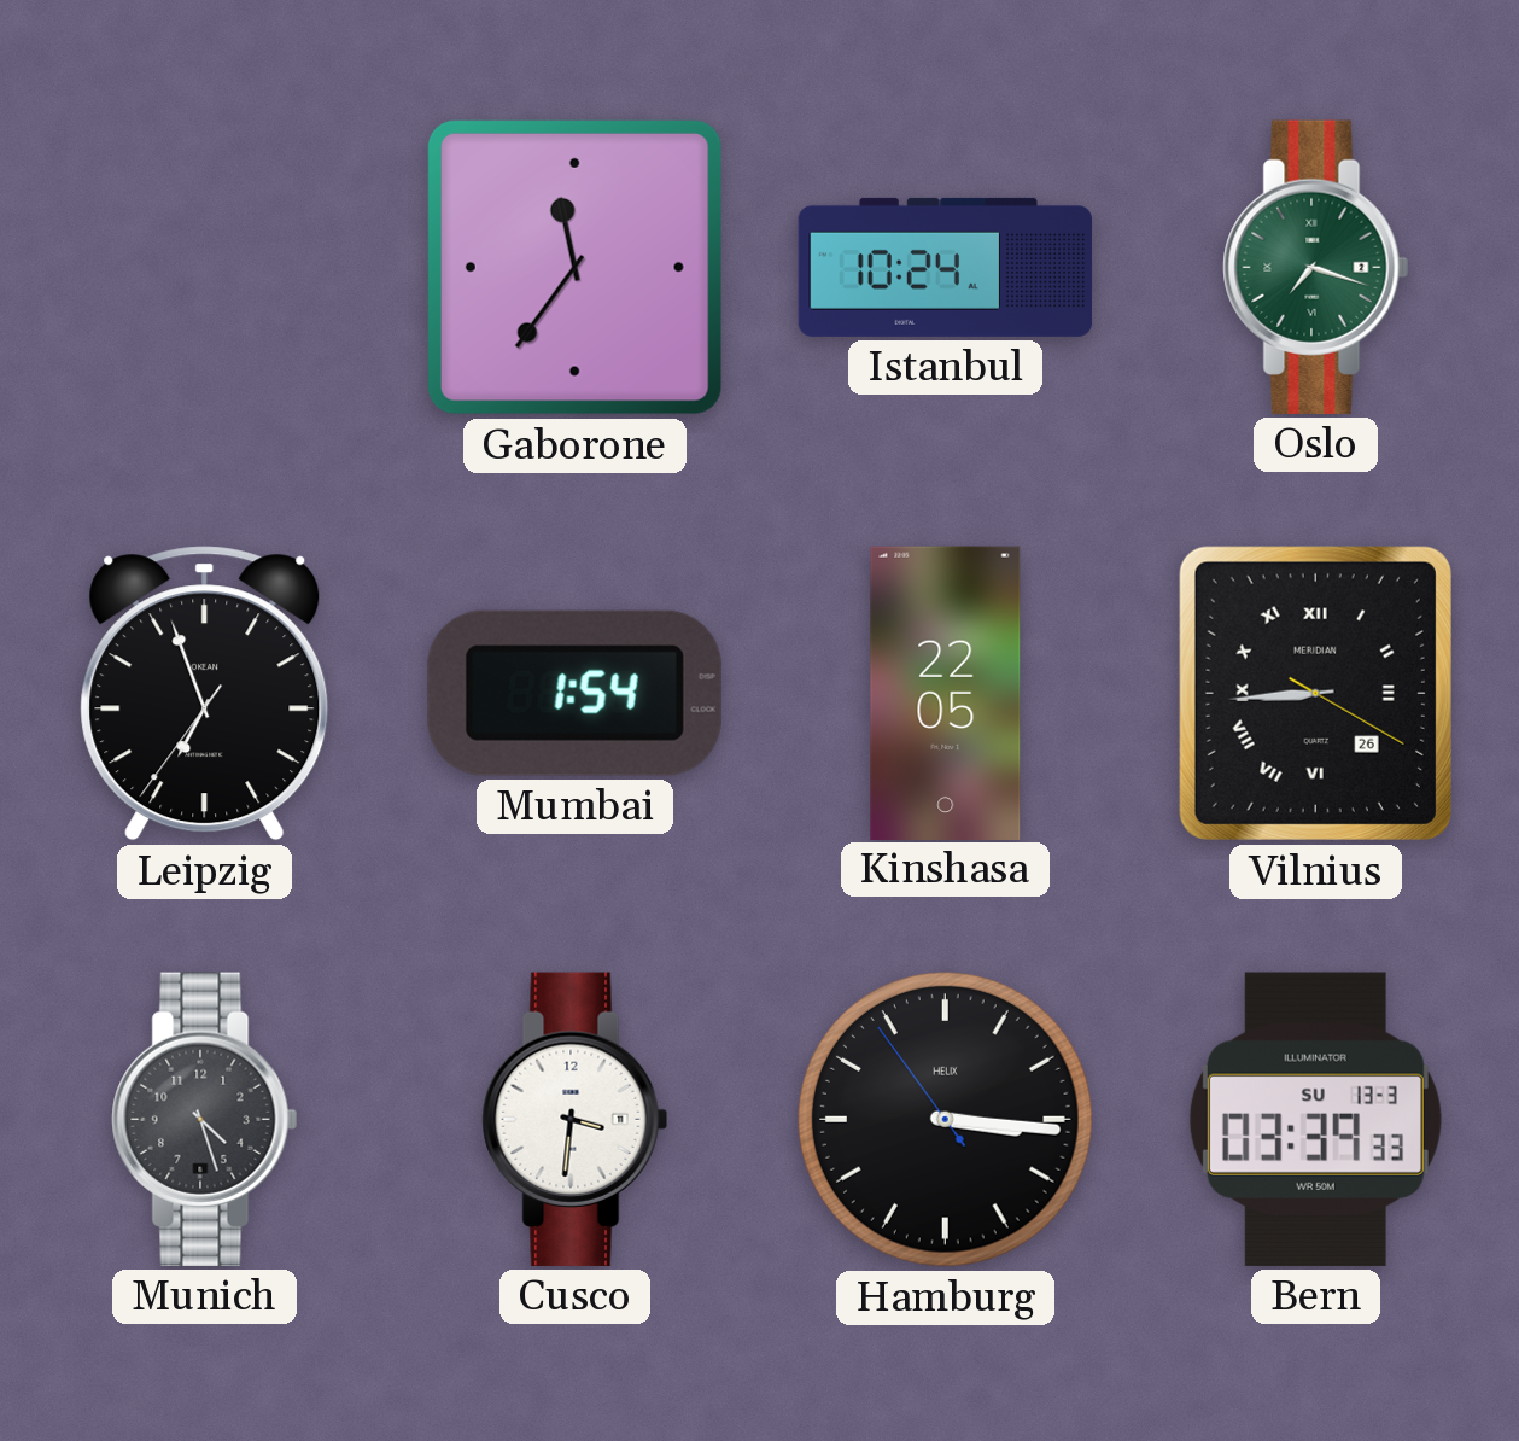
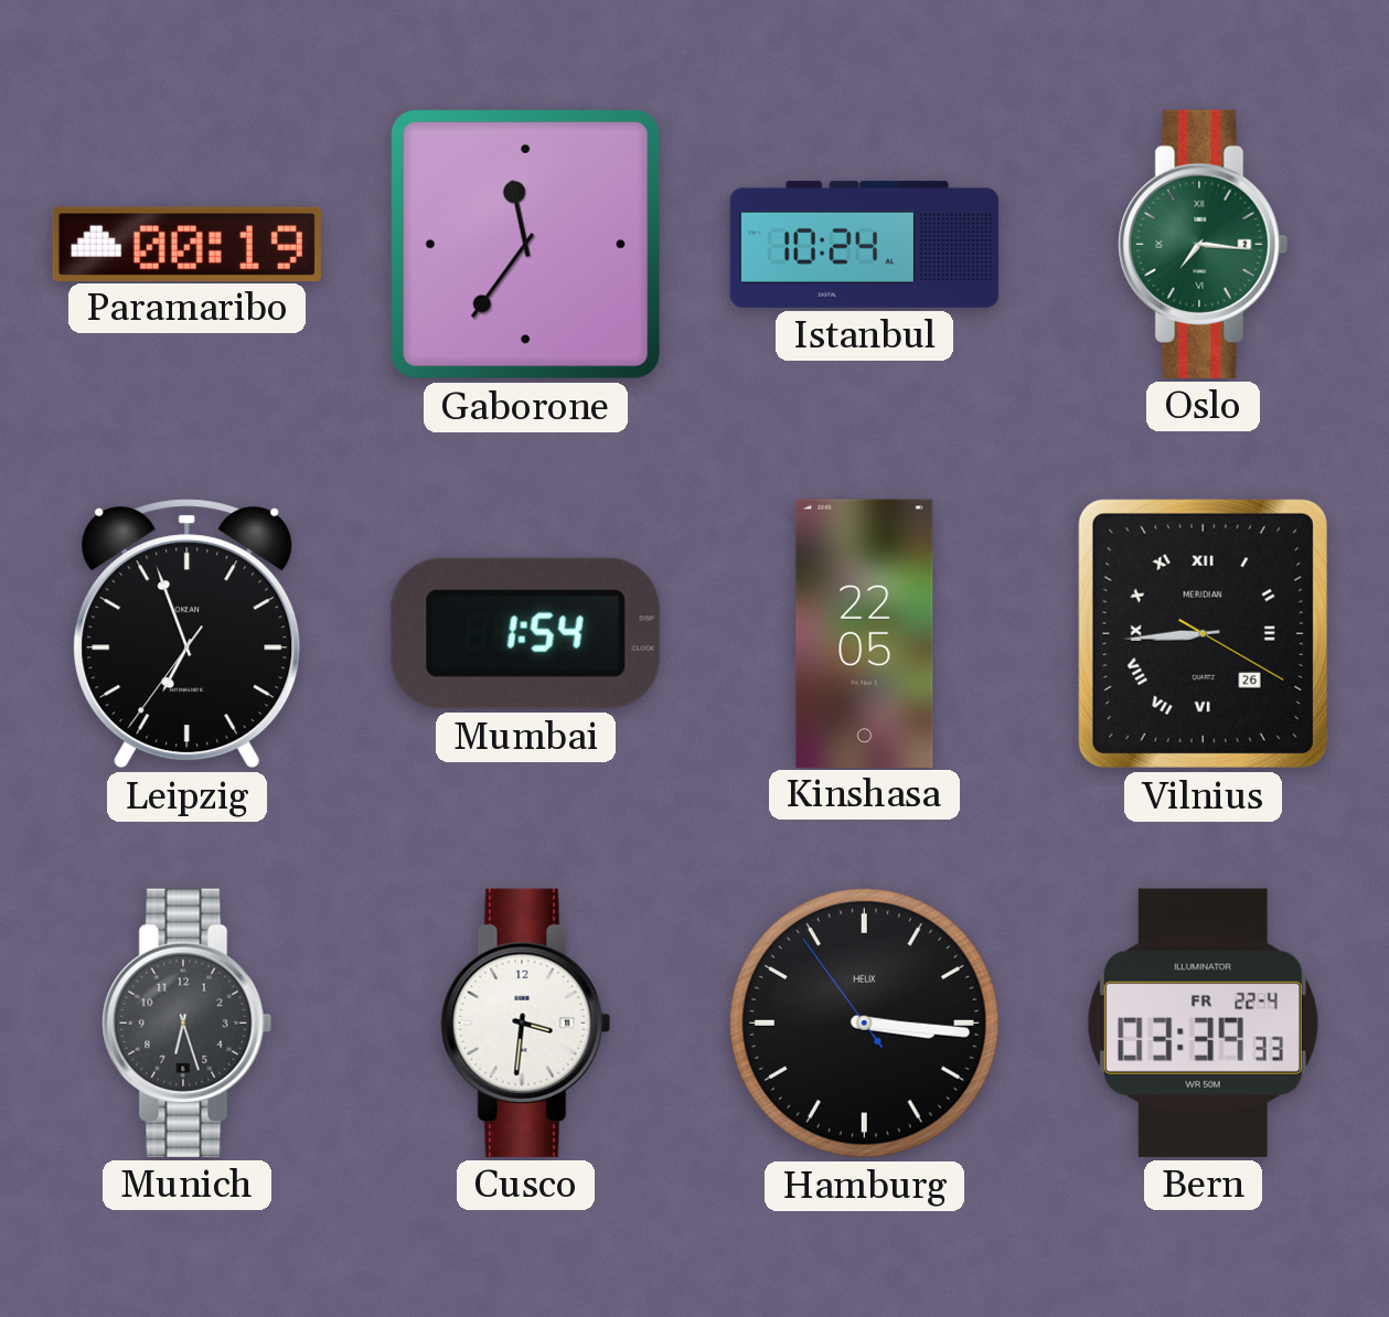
Paramaribo: none -> 00:19 (186, 244)
Oslo: 7:18 -> 7:16 (1204, 244)
Munich: 4:27 -> 6:27 (188, 1022)
Bern date: SU 13-3 -> FR 22-4 (1203, 1022)
